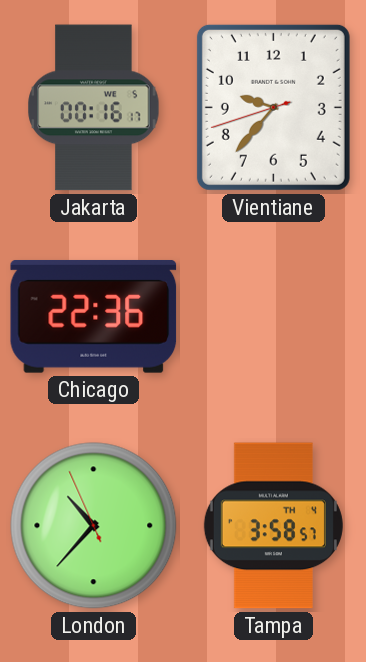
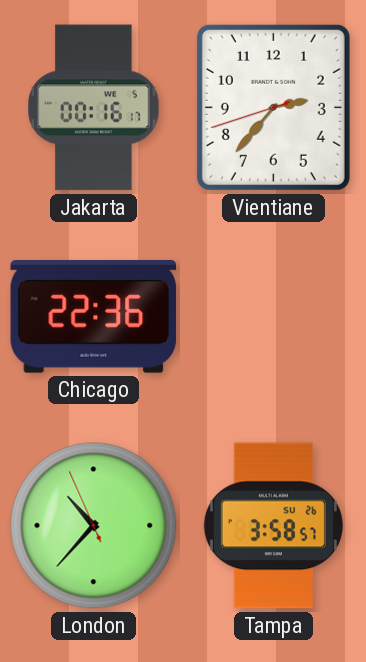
Vientiane: 9:36 -> 2:36 (273, 107)
Tampa date: TH 4 -> SU 26 (273, 526)
